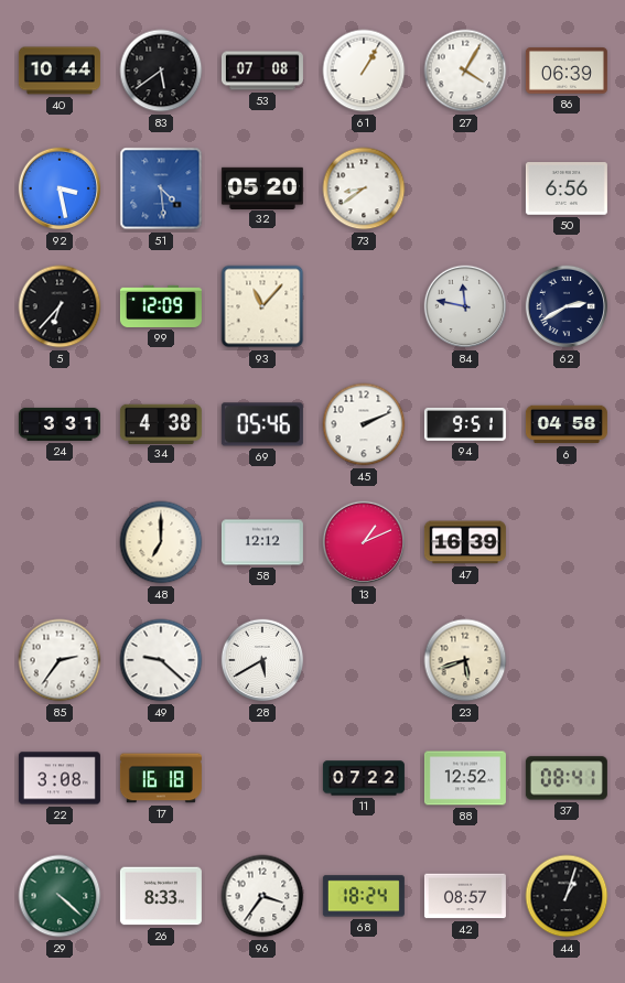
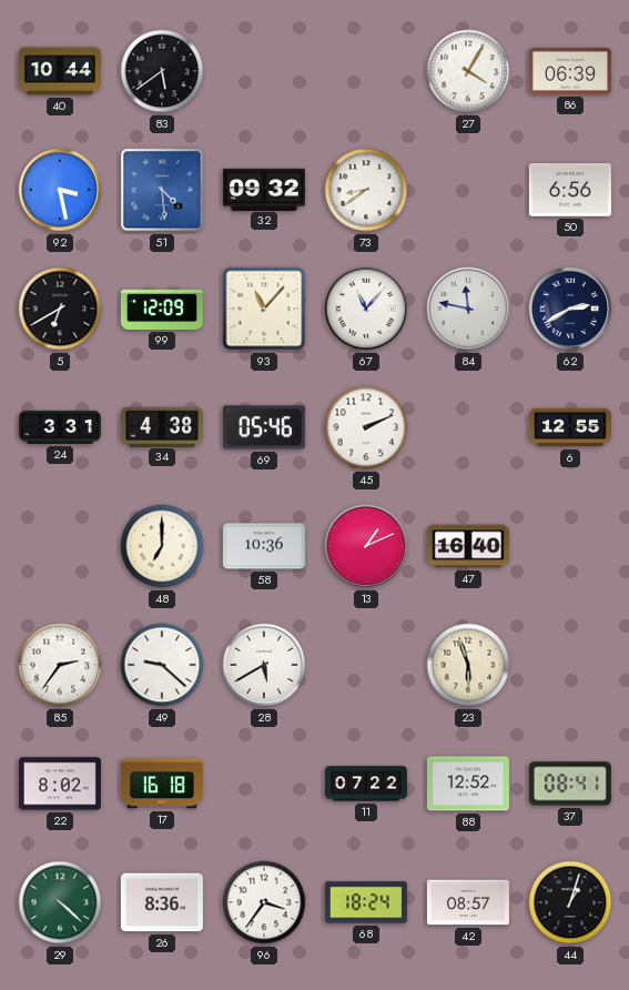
53: 07:08 -> none (262, 71)
61: 1:05 -> none (364, 71)
32: 05:20 -> 09:32 (264, 189)
5: 6:37 -> 6:40 (60, 309)
67: none -> 11:07 (366, 309)
94: 9:51 -> none (465, 424)
6: 04:58 -> 12:55 (570, 427)
58: 12:12 -> 10:36 (264, 546)
47: 16:39 -> 16:40 (468, 546)
23: 5:42 -> 5:57 (468, 665)
22: 3:08 -> 8:02 (60, 784)
26: 8:33 -> 8:36 (162, 902)
